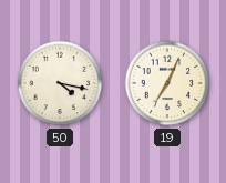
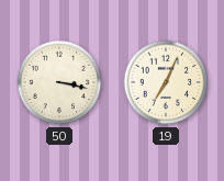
50: 4:17 -> 3:17 (59, 82)
